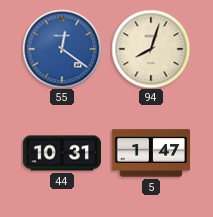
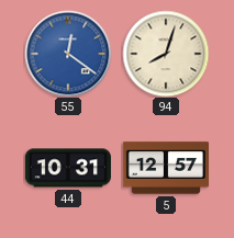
5: 1:47 -> 12:57 (165, 168)
